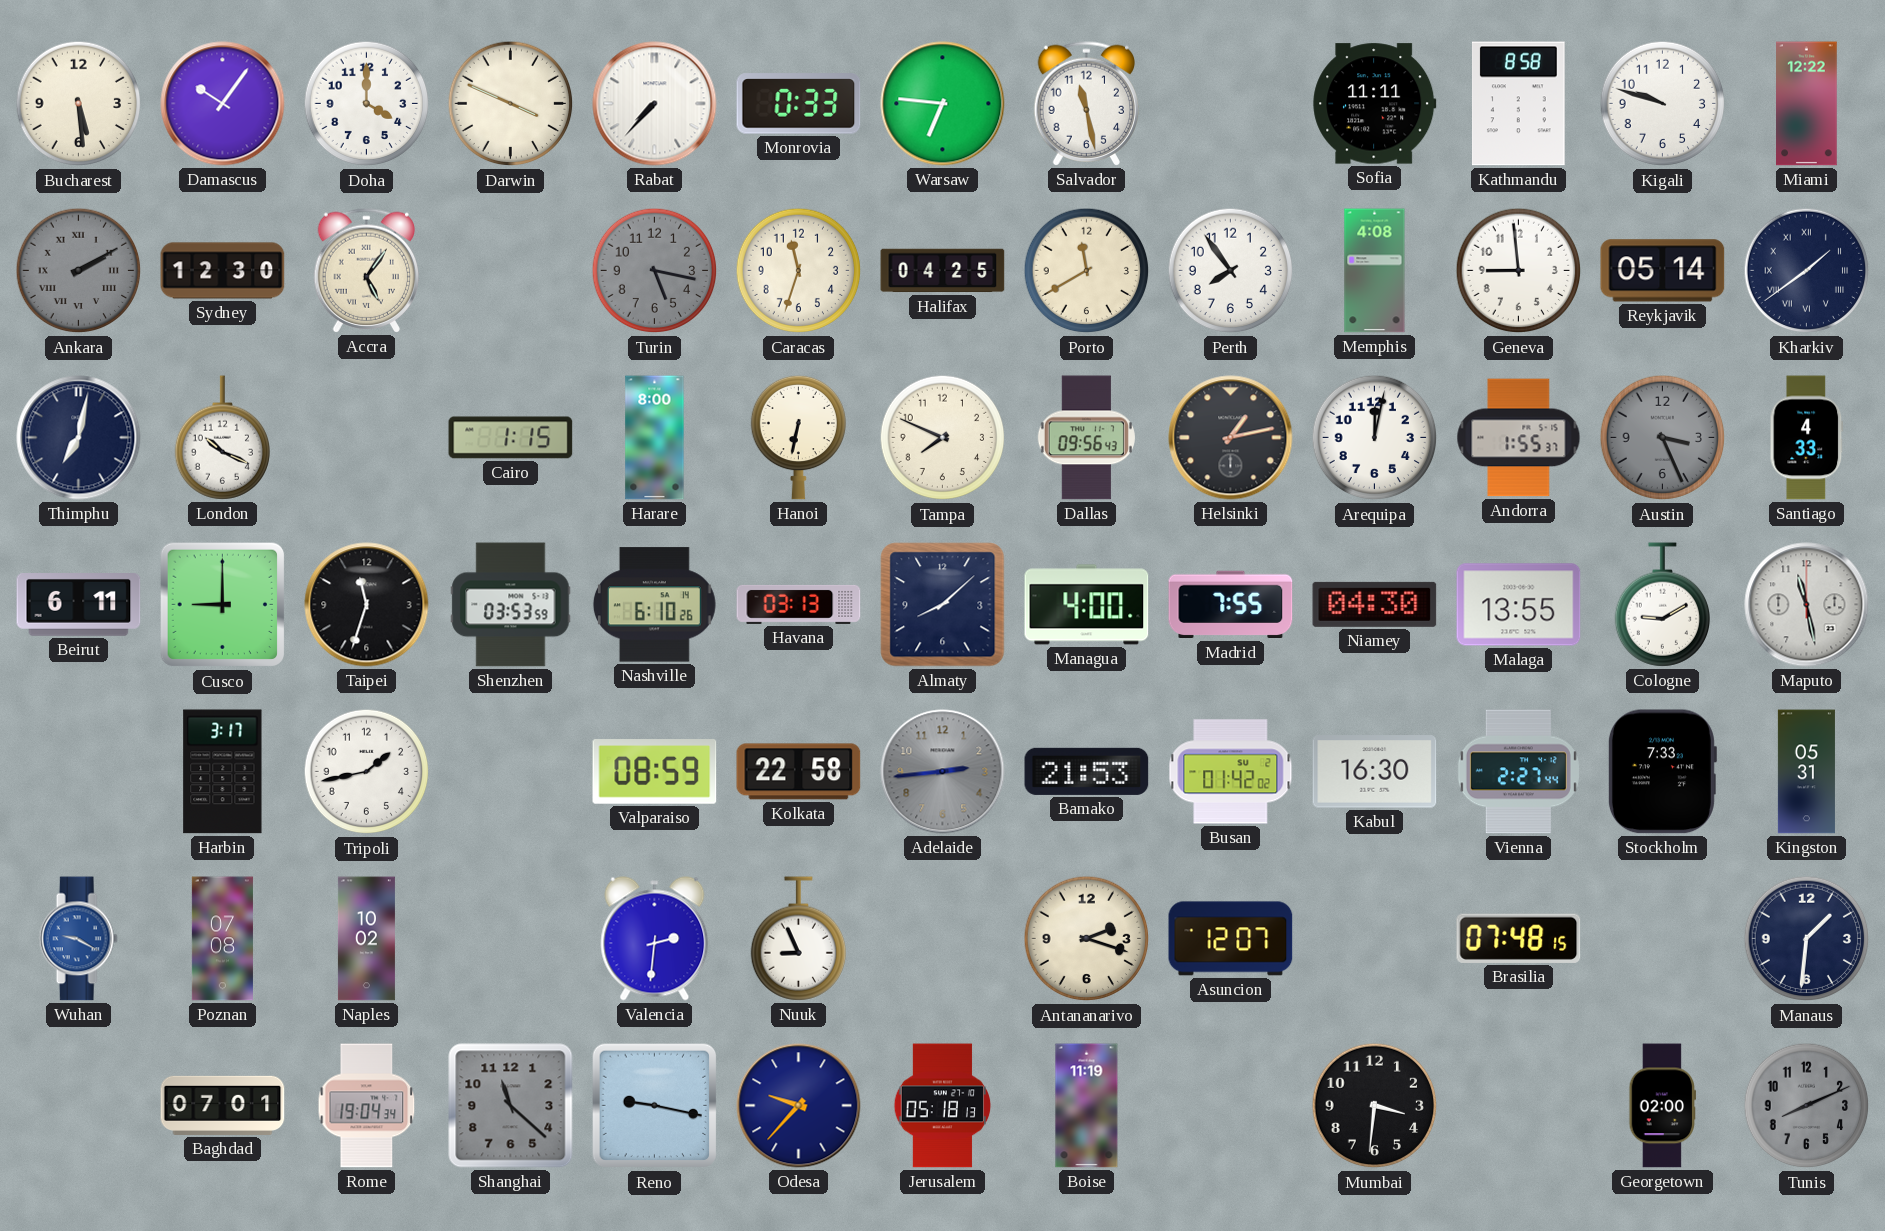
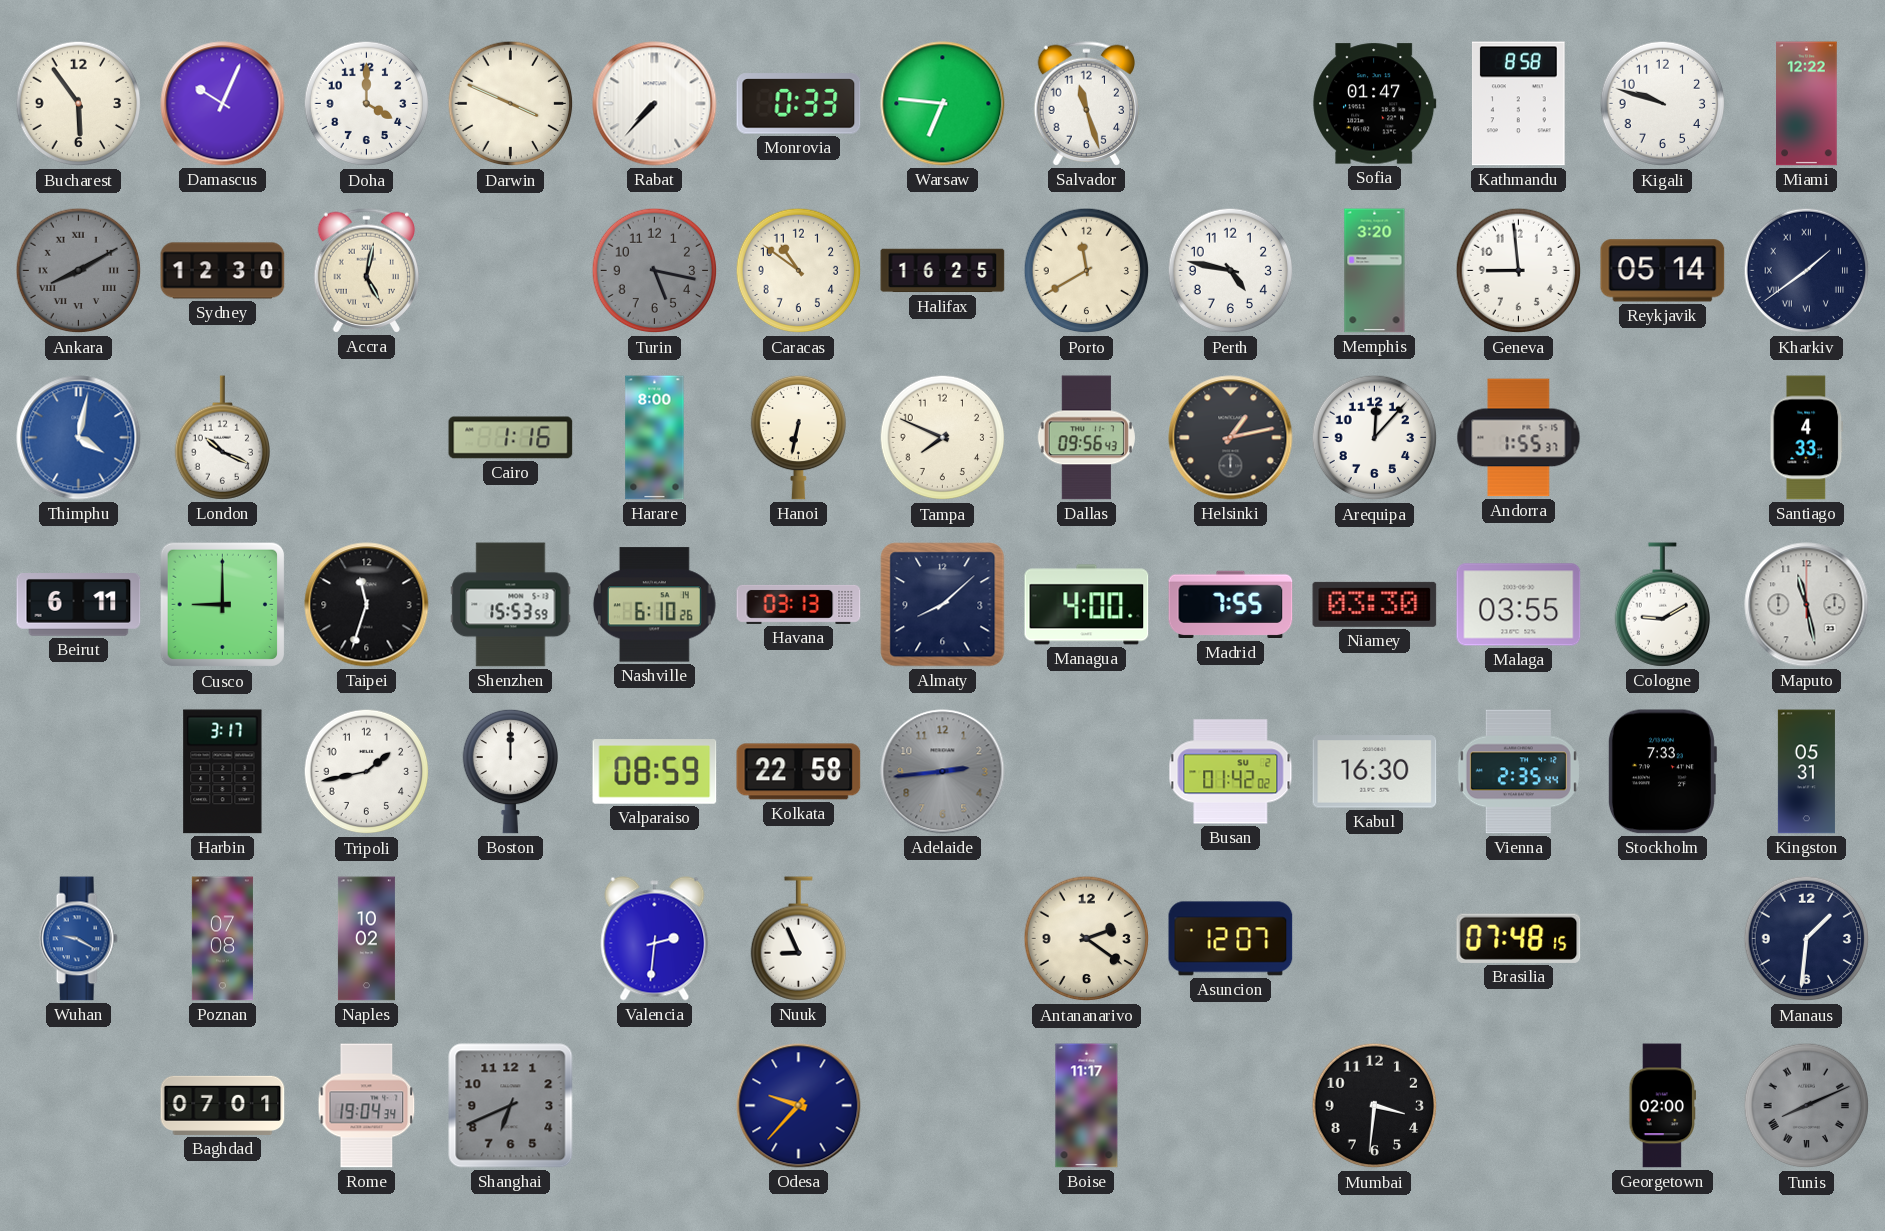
Bucharest: 5:29 -> 5:54 (79, 104)
Damascus: 10:06 -> 10:04 (223, 104)
Salvador: 11:28 -> 11:27 (1086, 103)
Sofia: 11:11 -> 01:47 (1375, 104)
Ankara: 2:10 -> 8:10 (79, 271)
Accra: 5:06 -> 5:02 (366, 270)
Caracas: 11:33 -> 10:51 (799, 271)
Halifax: 04:25 -> 16:25 (943, 271)
Perth: 7:54 -> 4:47 (1231, 271)
Memphis: 4:08 -> 3:20 (1375, 271)
Thimphu: 7:02 -> 4:02 (79, 438)
Thimphu dial: navy -> blue (79, 438)
Cairo: 1:15 -> 1:16 (511, 438)
Arequipa: 12:02 -> 12:07 (1375, 438)
Austin: 3:26 -> none (1663, 438)
Shenzhen: 03:53 -> 15:53 (511, 605)
Niamey: 04:30 -> 03:30 (1375, 604)
Malaga: 13:55 -> 03:55 (1519, 605)
Boston: none -> 12:00 (510, 771)
Bamako: 21:53 -> none (1087, 771)
Vienna: 2:27 -> 2:35 (1518, 772)
Antananarivo: 2:18 -> 2:21 (1087, 939)
Shanghai: 11:22 -> 6:41 (511, 1106)
Reno: 9:17 -> none (655, 1106)
Jerusalem: 05:18 -> none (943, 1106)
Boise: 11:19 -> 11:17 (1087, 1106)
Tunis numerals: Arabic -> Roman (1807, 1106)
